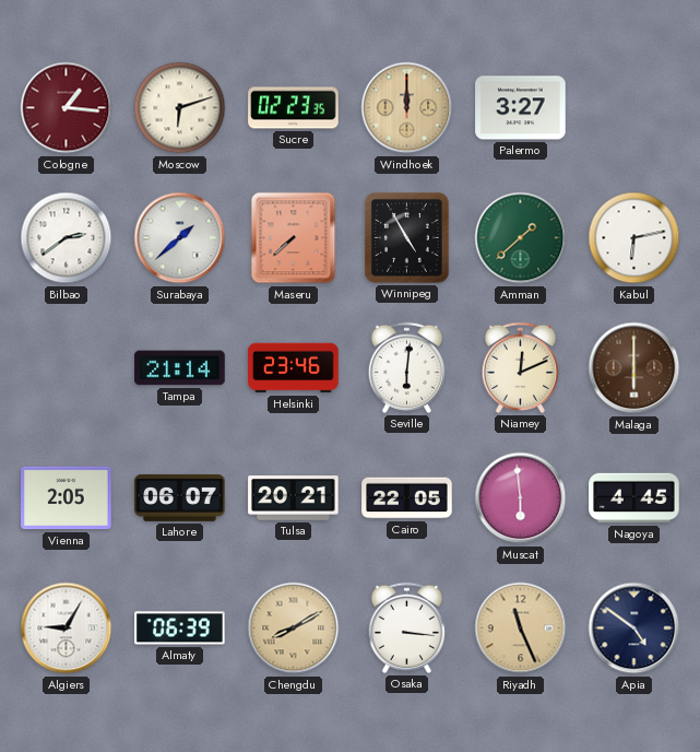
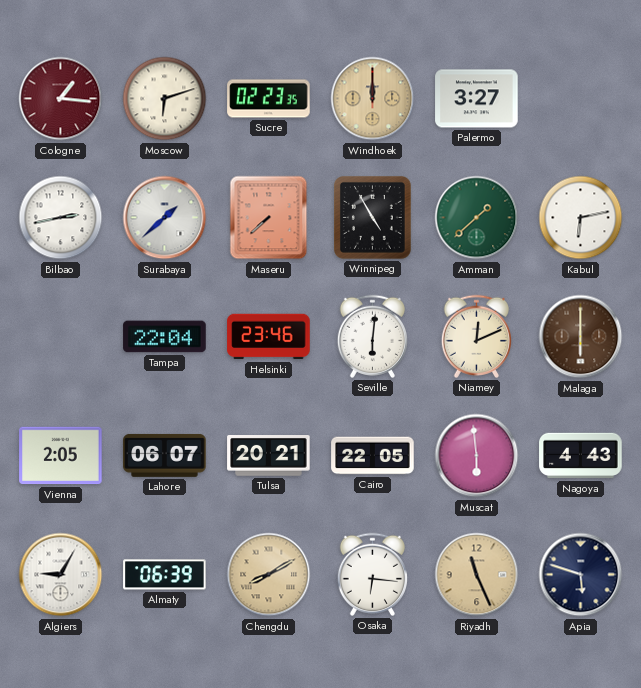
Bilbao: 2:39 -> 2:43 (61, 218)
Tampa: 21:14 -> 22:04 (165, 337)
Nagoya: 4:45 -> 4:43 (581, 456)
Osaka: 3:16 -> 6:16 (372, 574)
Apia: 4:51 -> 5:48 (581, 575)
